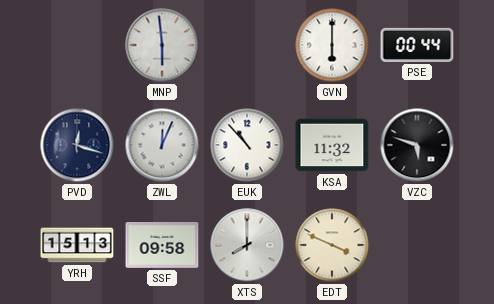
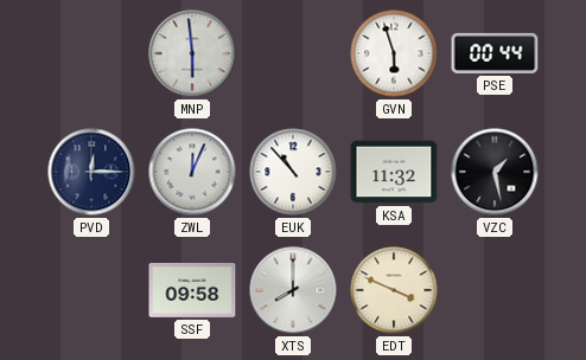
GVN: 6:00 -> 5:57 (394, 53)
PVD: 12:18 -> 12:15 (91, 172)
VZC: 5:48 -> 1:28 (495, 172)
YRH: 15:13 -> none (77, 245)
